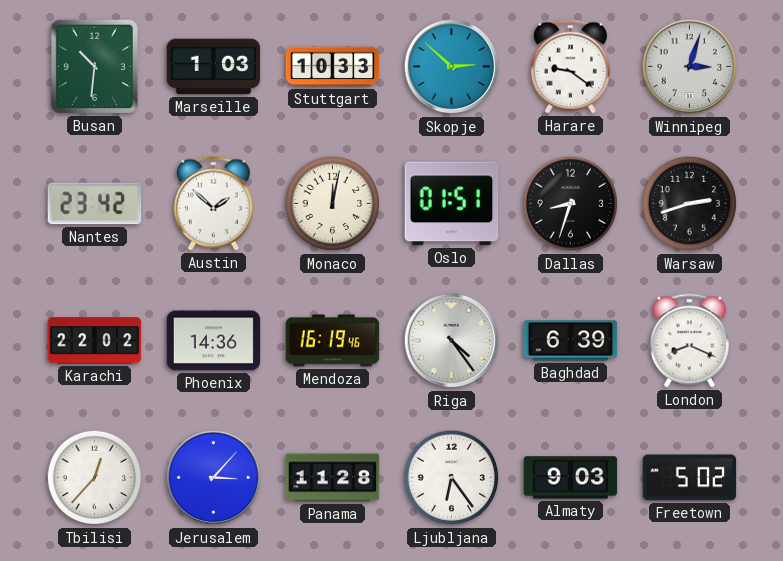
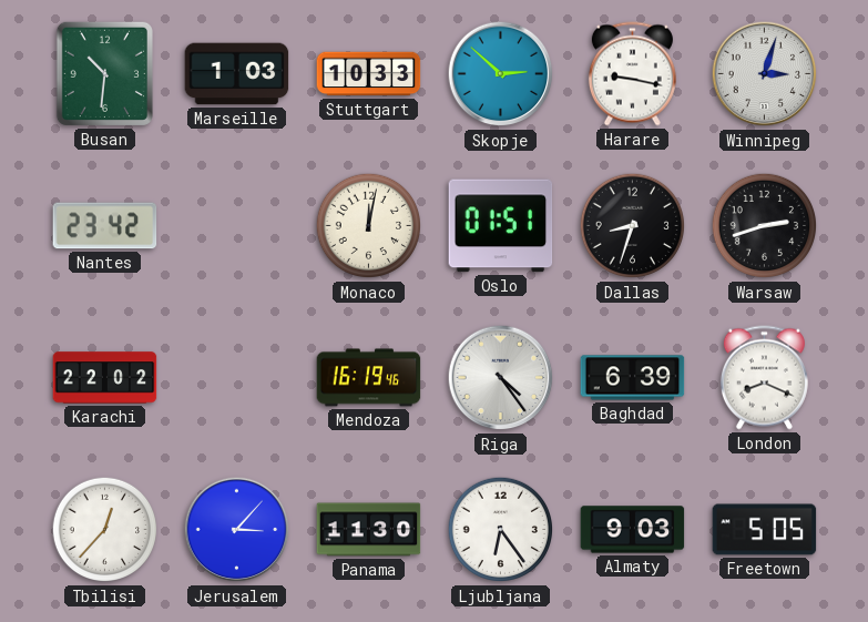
Harare: 9:21 -> 9:17 (632, 74)
Austin: 1:52 -> none (213, 204)
Phoenix: 14:36 -> none (214, 341)
Panama: 11:28 -> 11:30 (369, 530)
Freetown: 5:02 -> 5:05 (765, 530)
